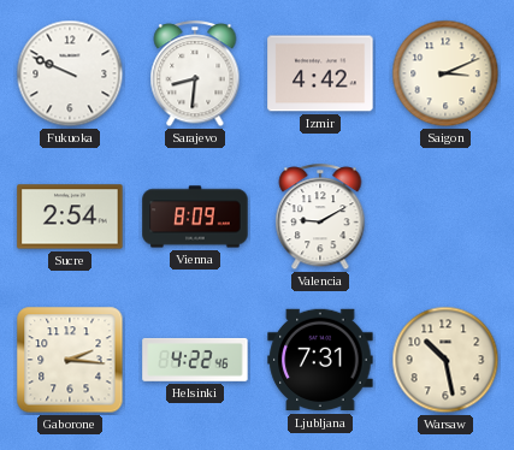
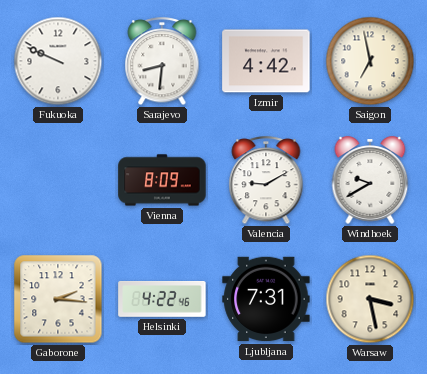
Saigon: 3:11 -> 6:58 (370, 61)
Sucre: 2:54 -> none (70, 217)
Windhoek: none -> 9:40 (370, 180)
Warsaw: 10:28 -> 3:28 (370, 299)
